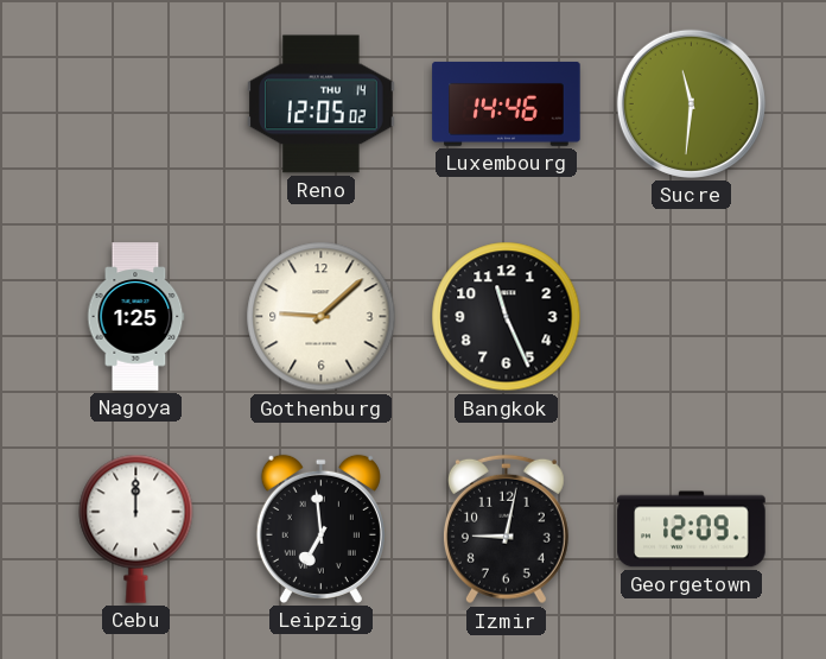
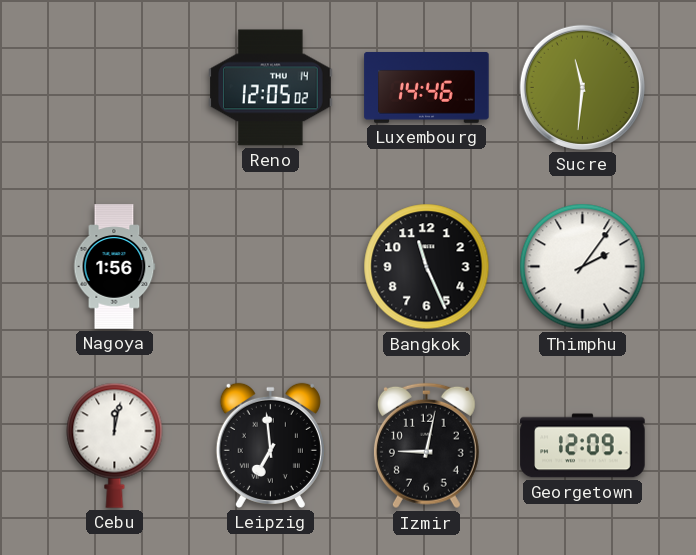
Nagoya: 1:25 -> 1:56 (114, 267)
Gothenburg: 9:08 -> none (322, 317)
Thimphu: none -> 2:06 (583, 267)
Cebu: 12:00 -> 12:02 (115, 445)
